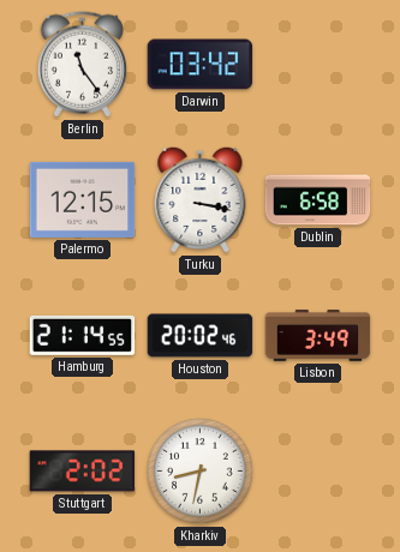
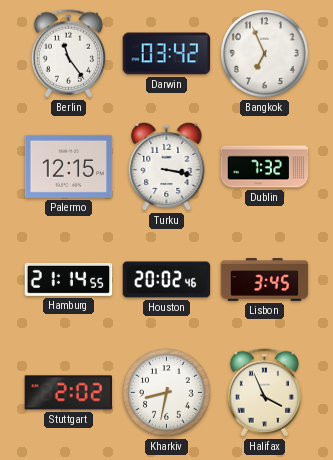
Bangkok: none -> 6:56 (265, 54)
Dublin: 6:58 -> 7:32 (265, 167)
Lisbon: 3:49 -> 3:45 (265, 280)
Halifax: none -> 3:56 (264, 393)
